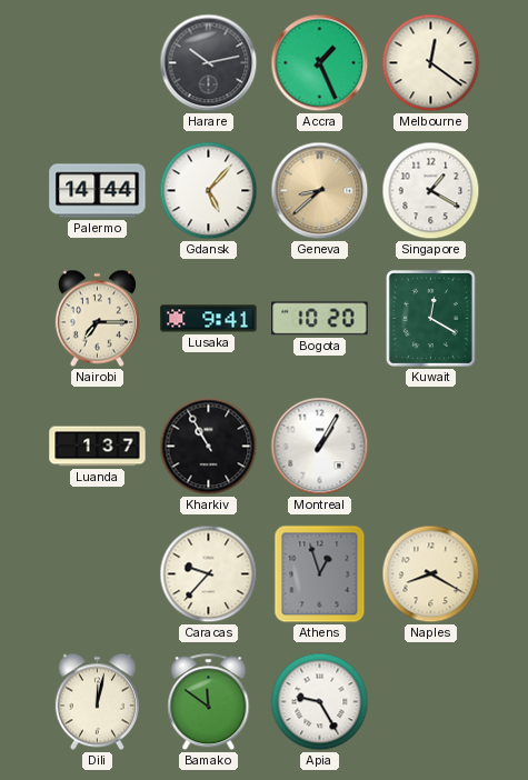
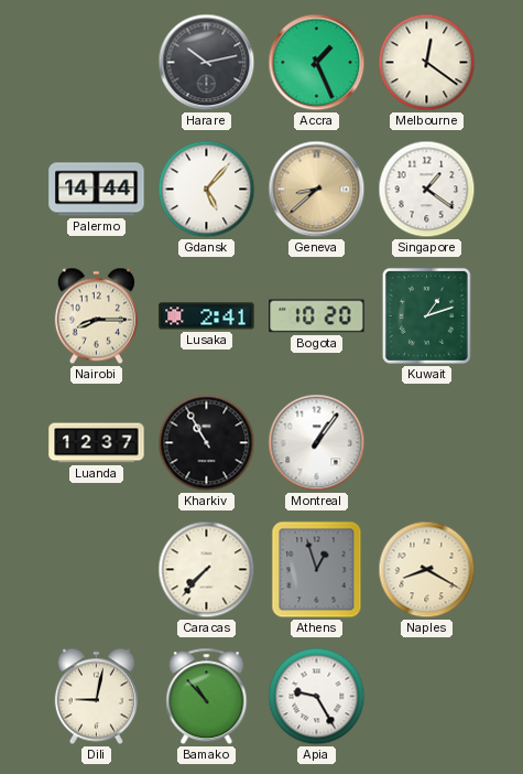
Singapore: 1:20 -> 1:21 (427, 190)
Nairobi: 7:15 -> 8:15 (96, 316)
Lusaka: 9:41 -> 2:41 (207, 316)
Kuwait: 12:20 -> 1:12 (426, 315)
Luanda: 1:37 -> 12:37 (97, 443)
Montreal: 1:05 -> 1:06 (317, 443)
Caracas: 9:37 -> 7:37 (207, 570)
Dili: 12:02 -> 9:02 (96, 697)
Bamako: 11:51 -> 10:53 (207, 697)
